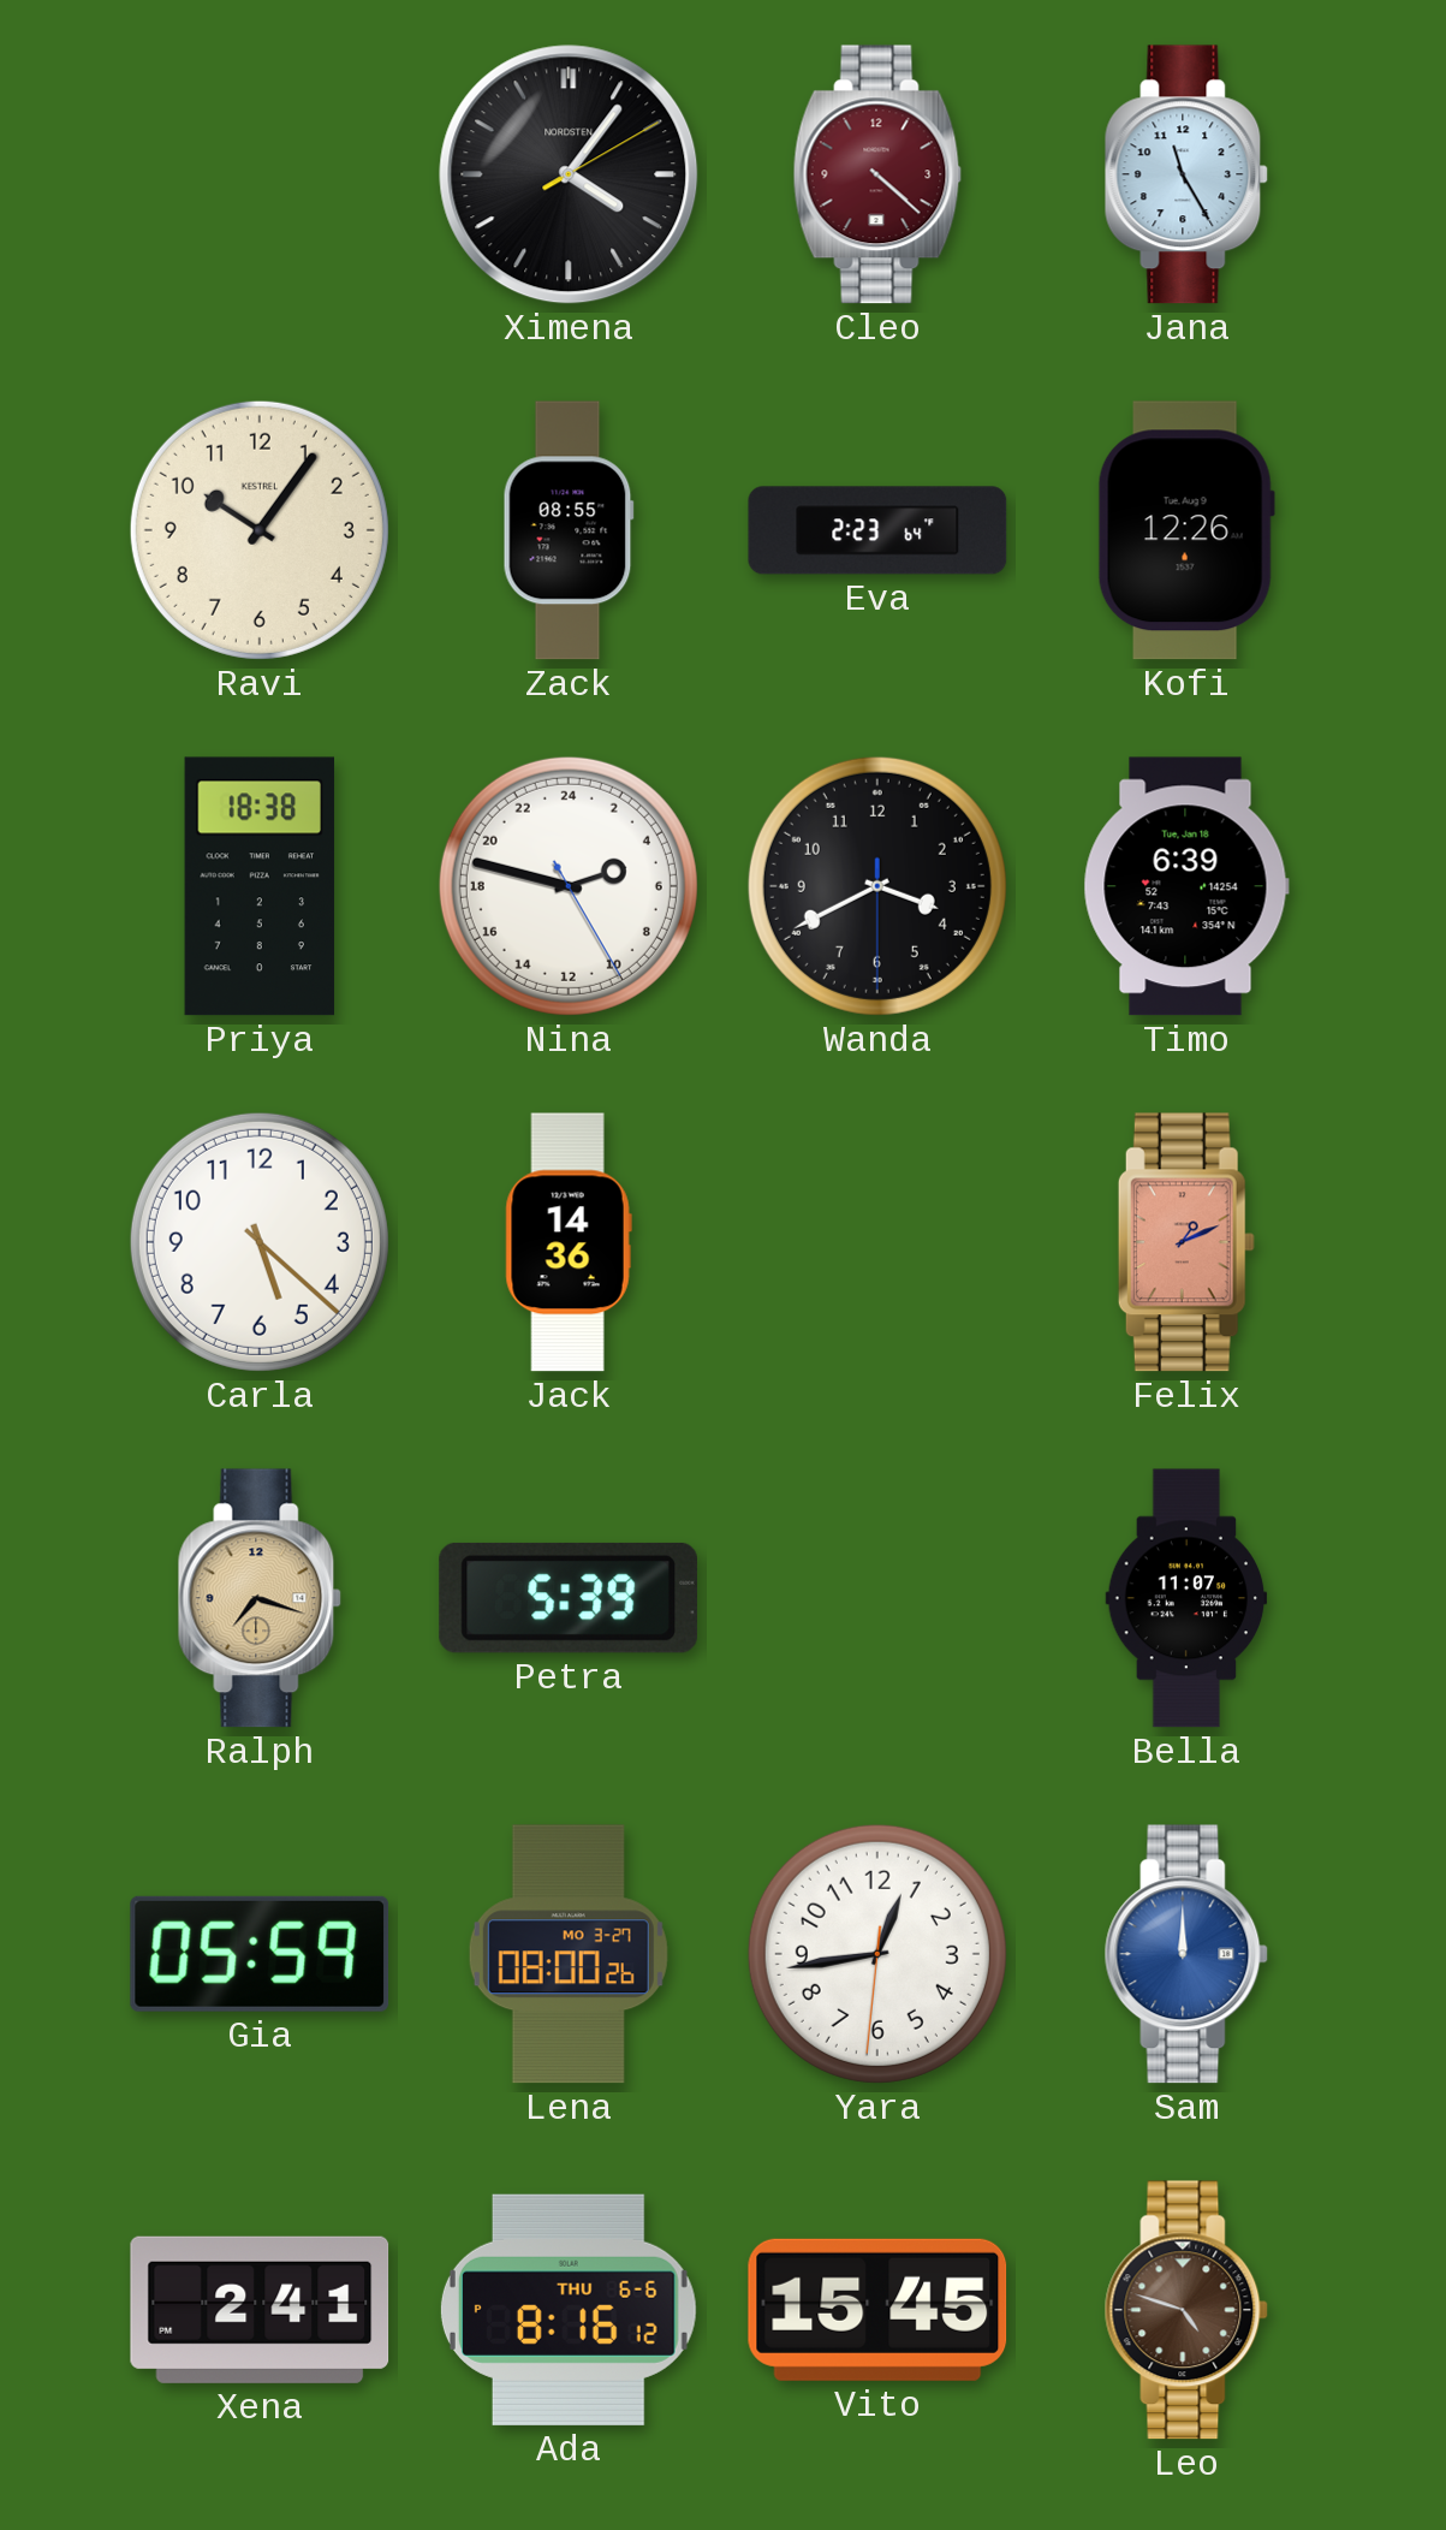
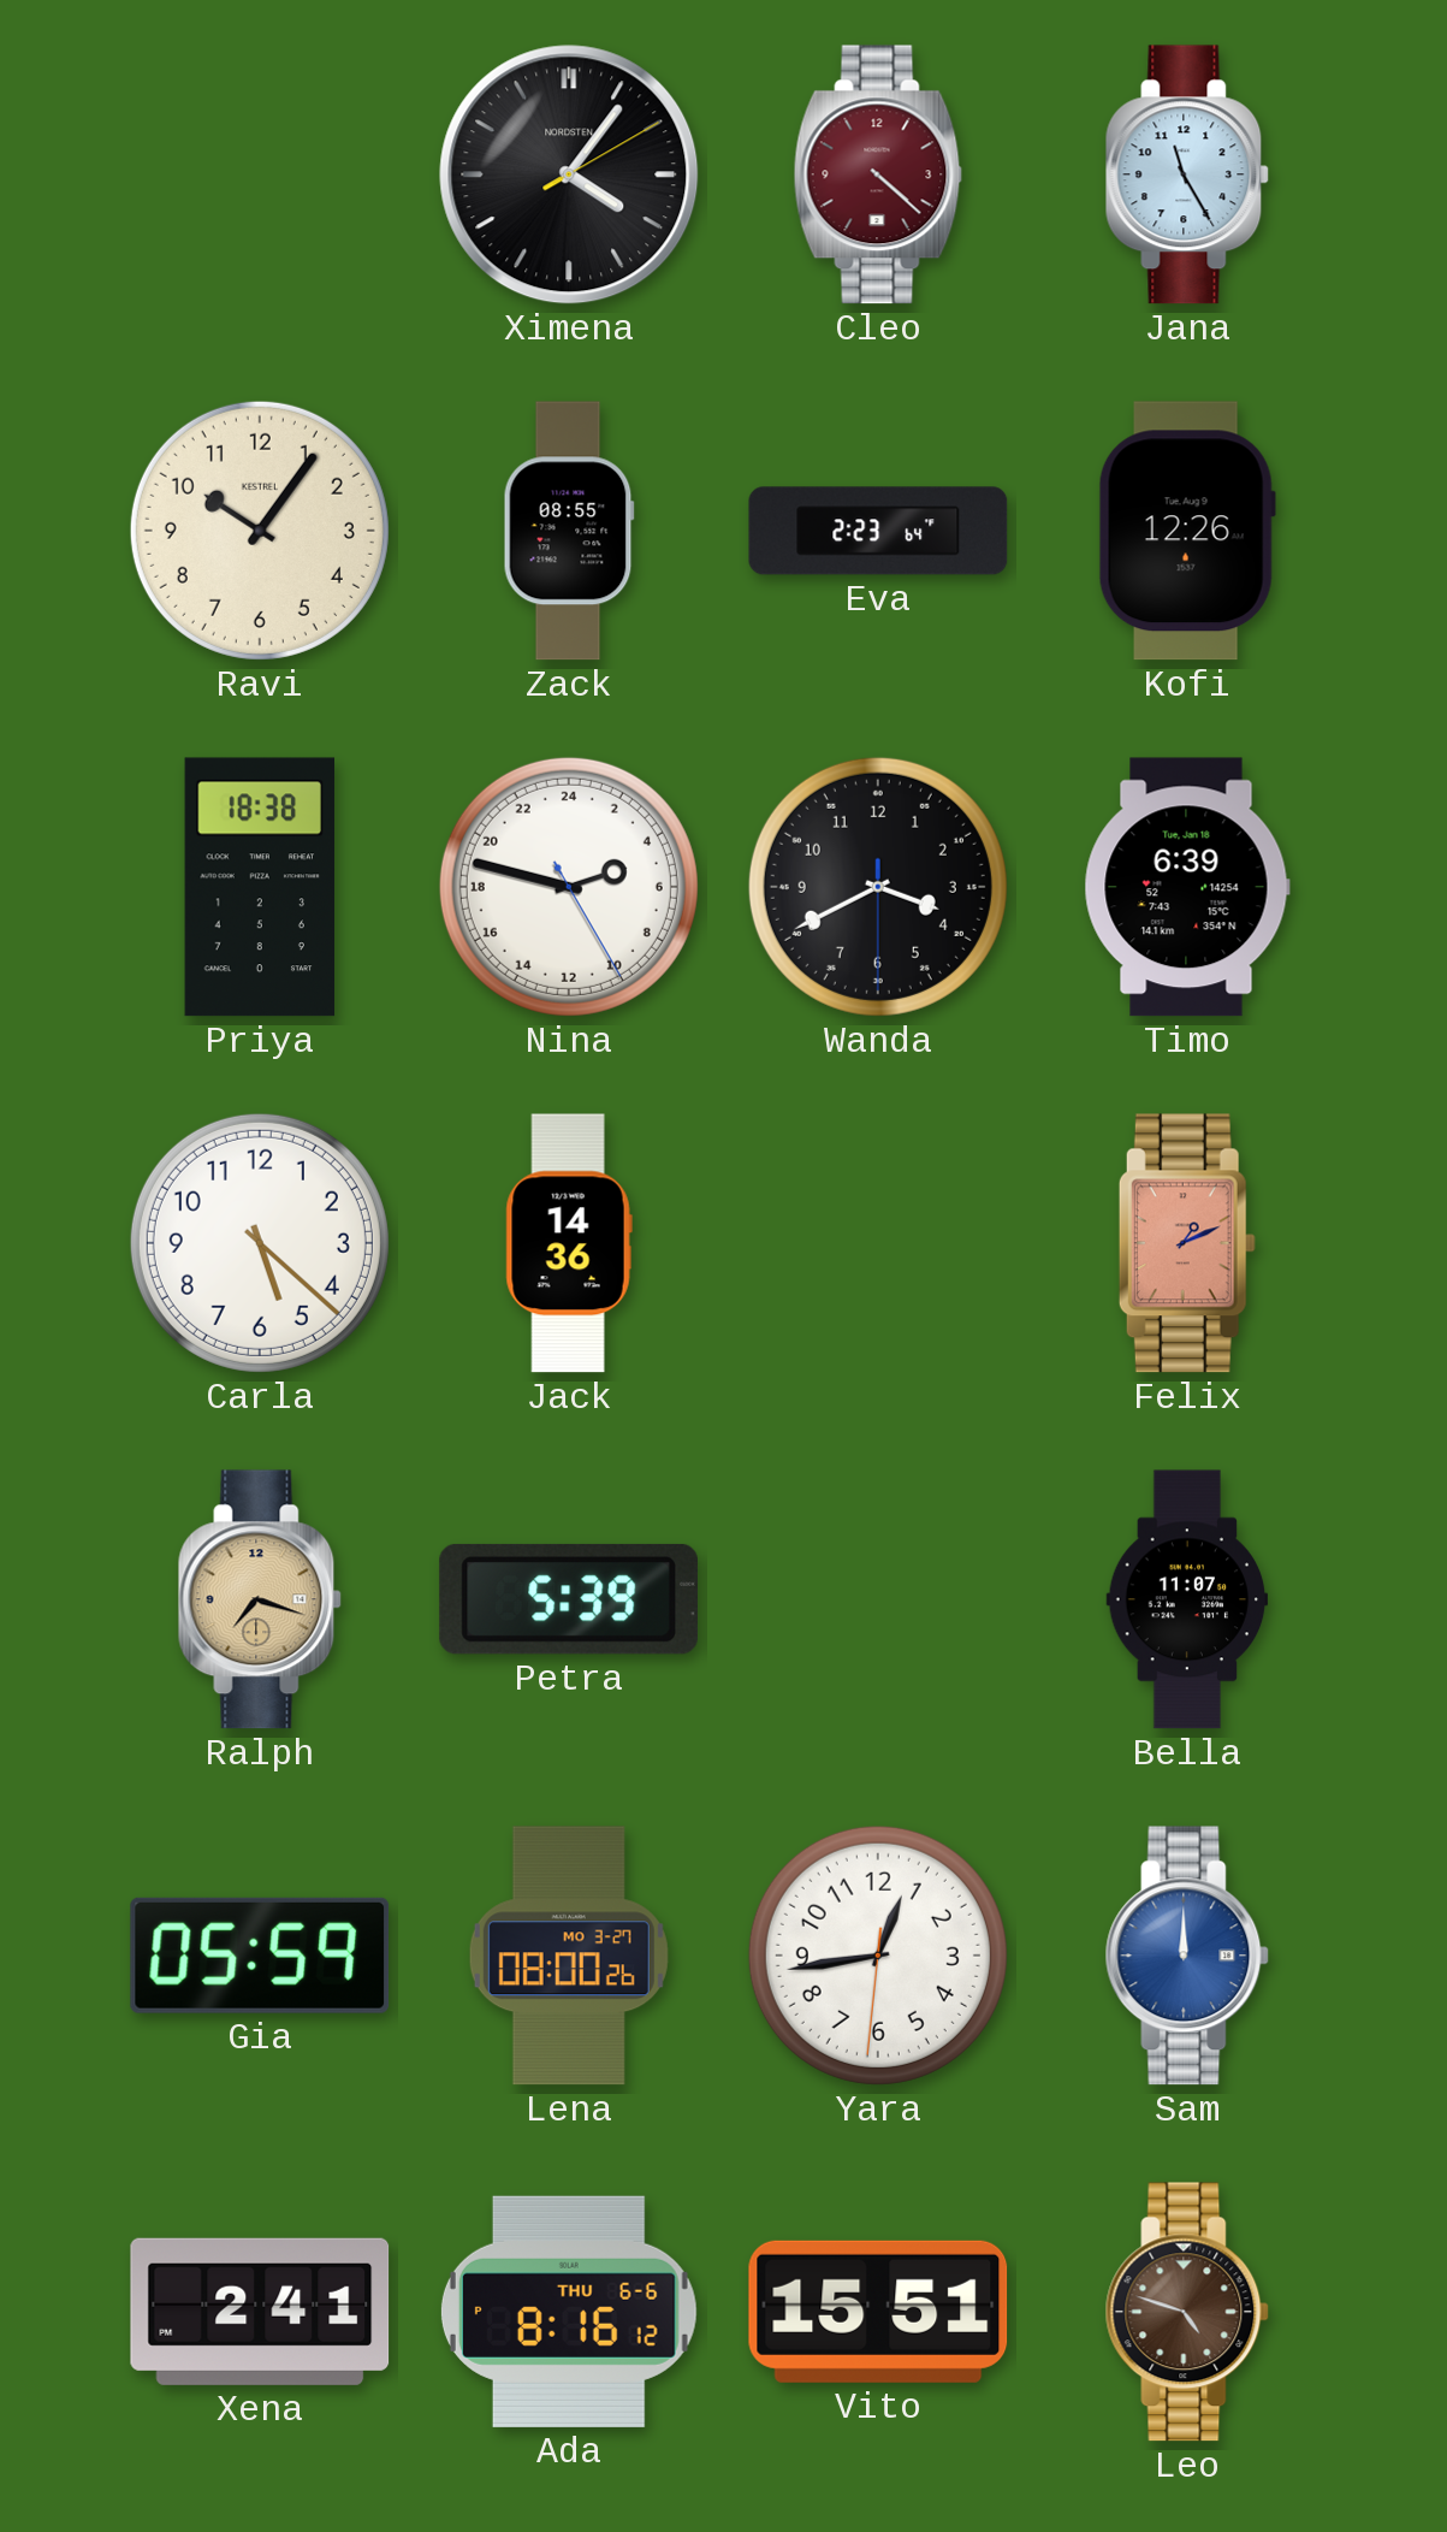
Vito: 15:45 -> 15:51 (878, 2312)
